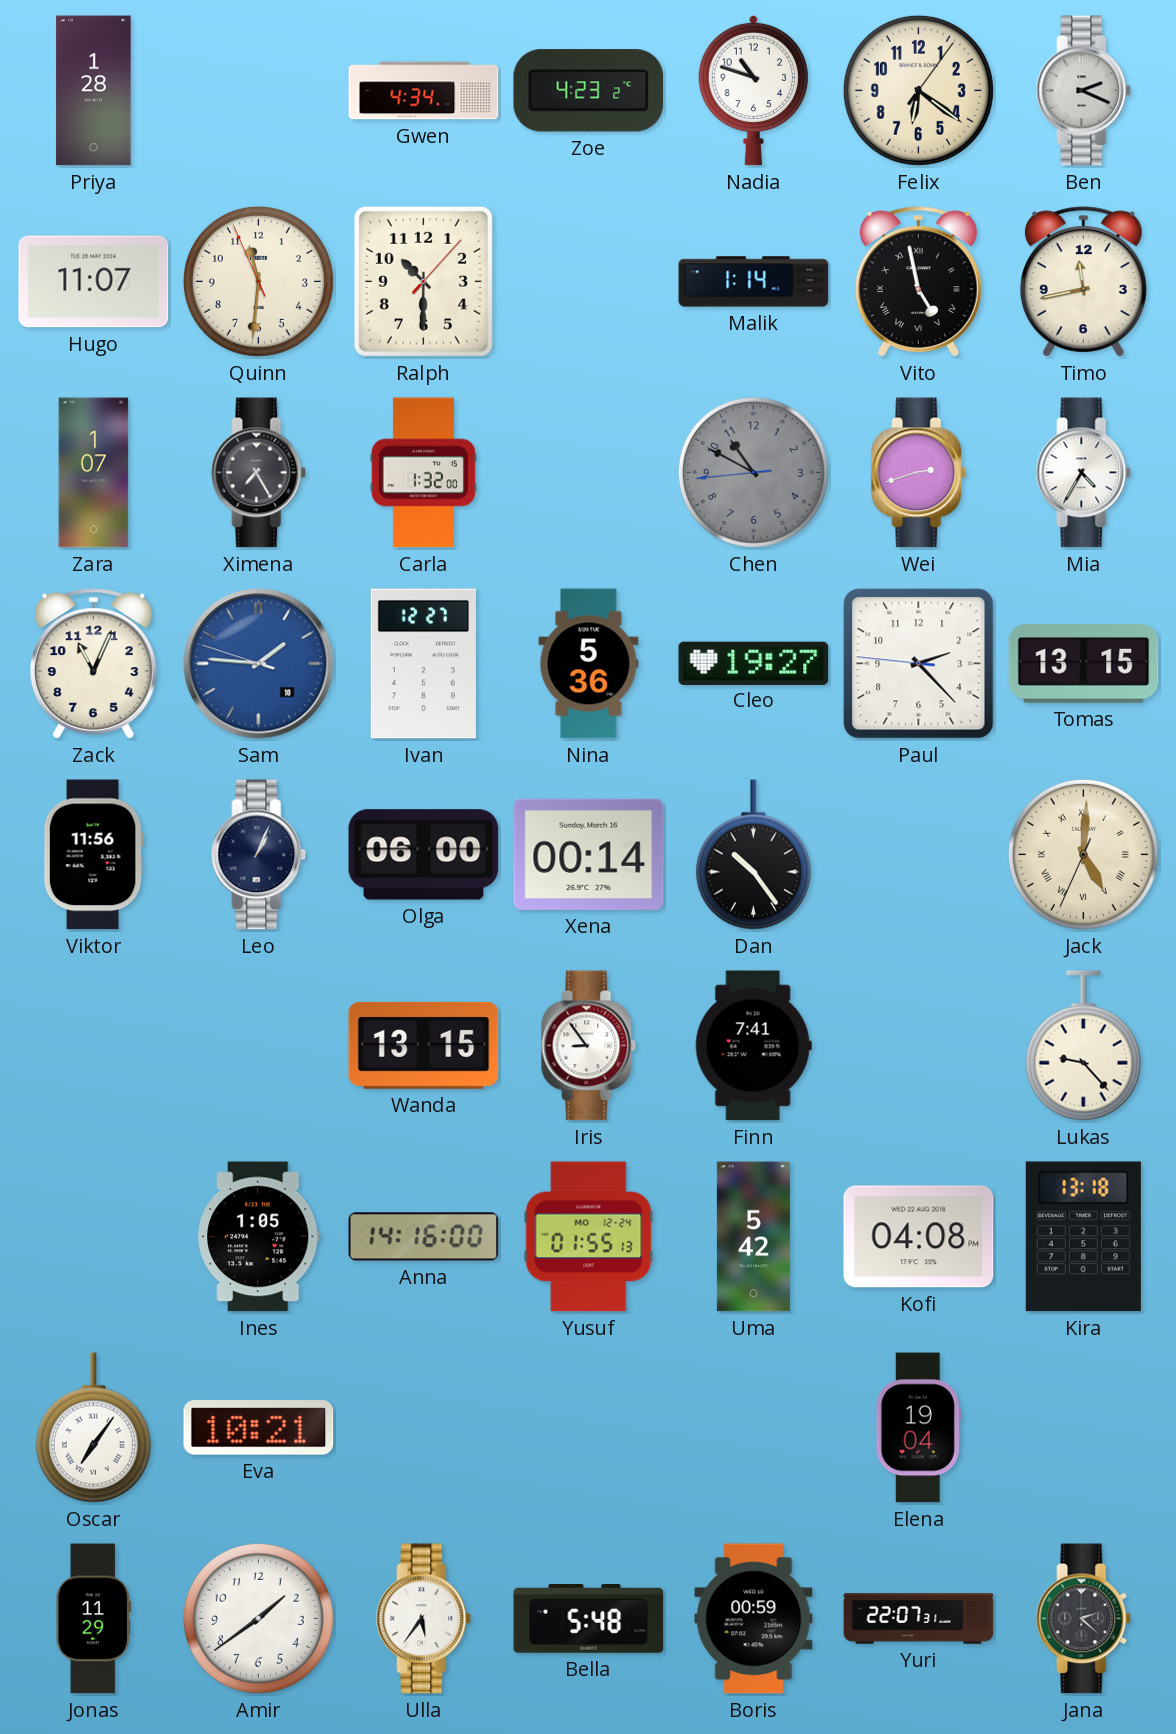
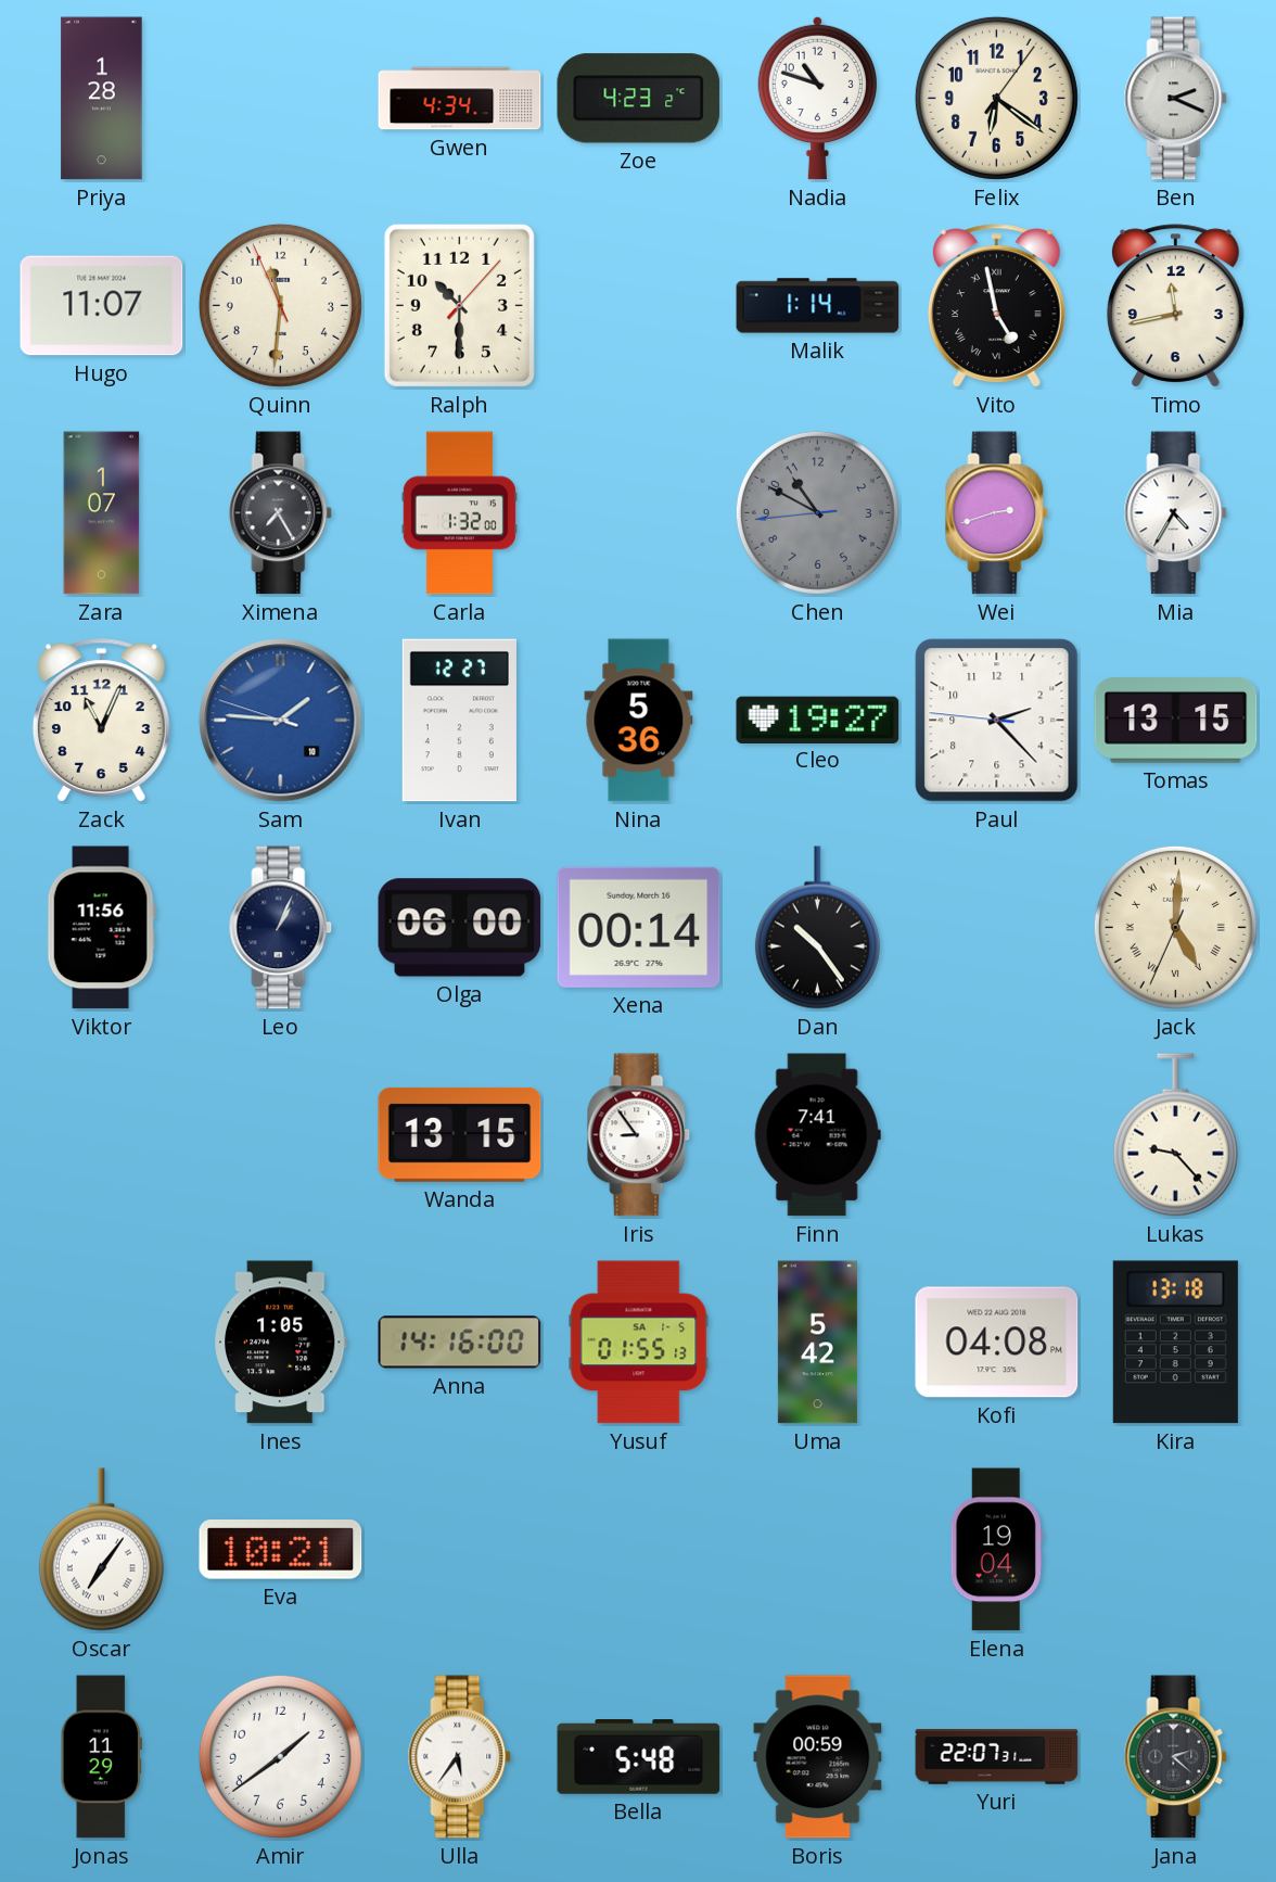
Yusuf date: MO 12-24 -> SA 1-5 (639, 1343)
